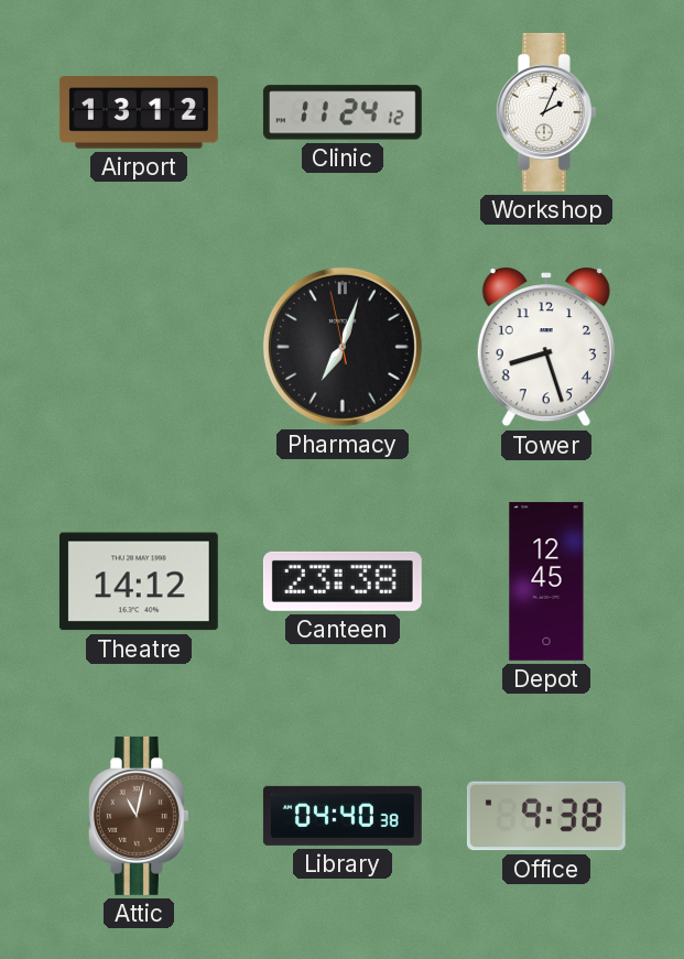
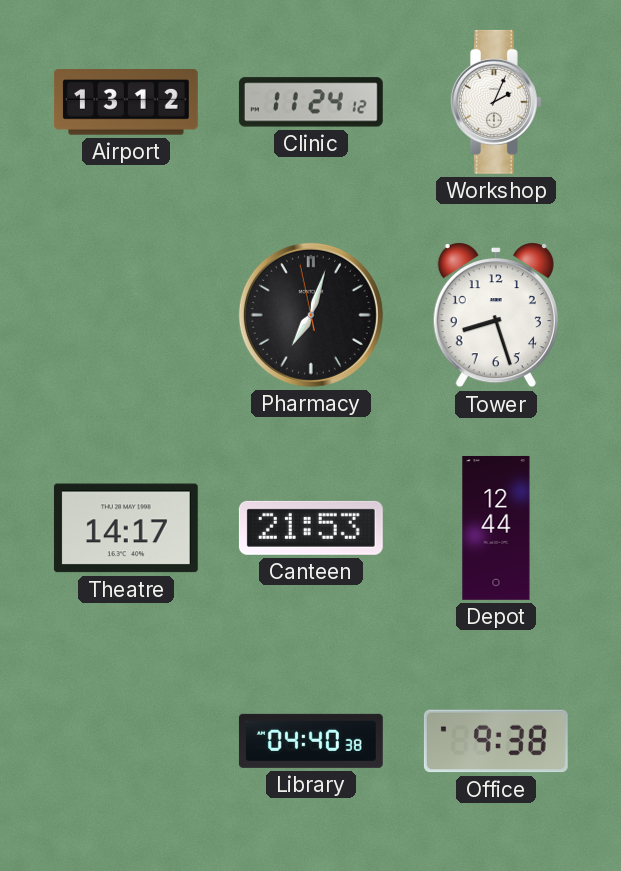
Theatre: 14:12 -> 14:17 (126, 528)
Canteen: 23:38 -> 21:53 (311, 528)
Depot: 12:45 -> 12:44 (496, 528)
Attic: 11:02 -> none (139, 816)
